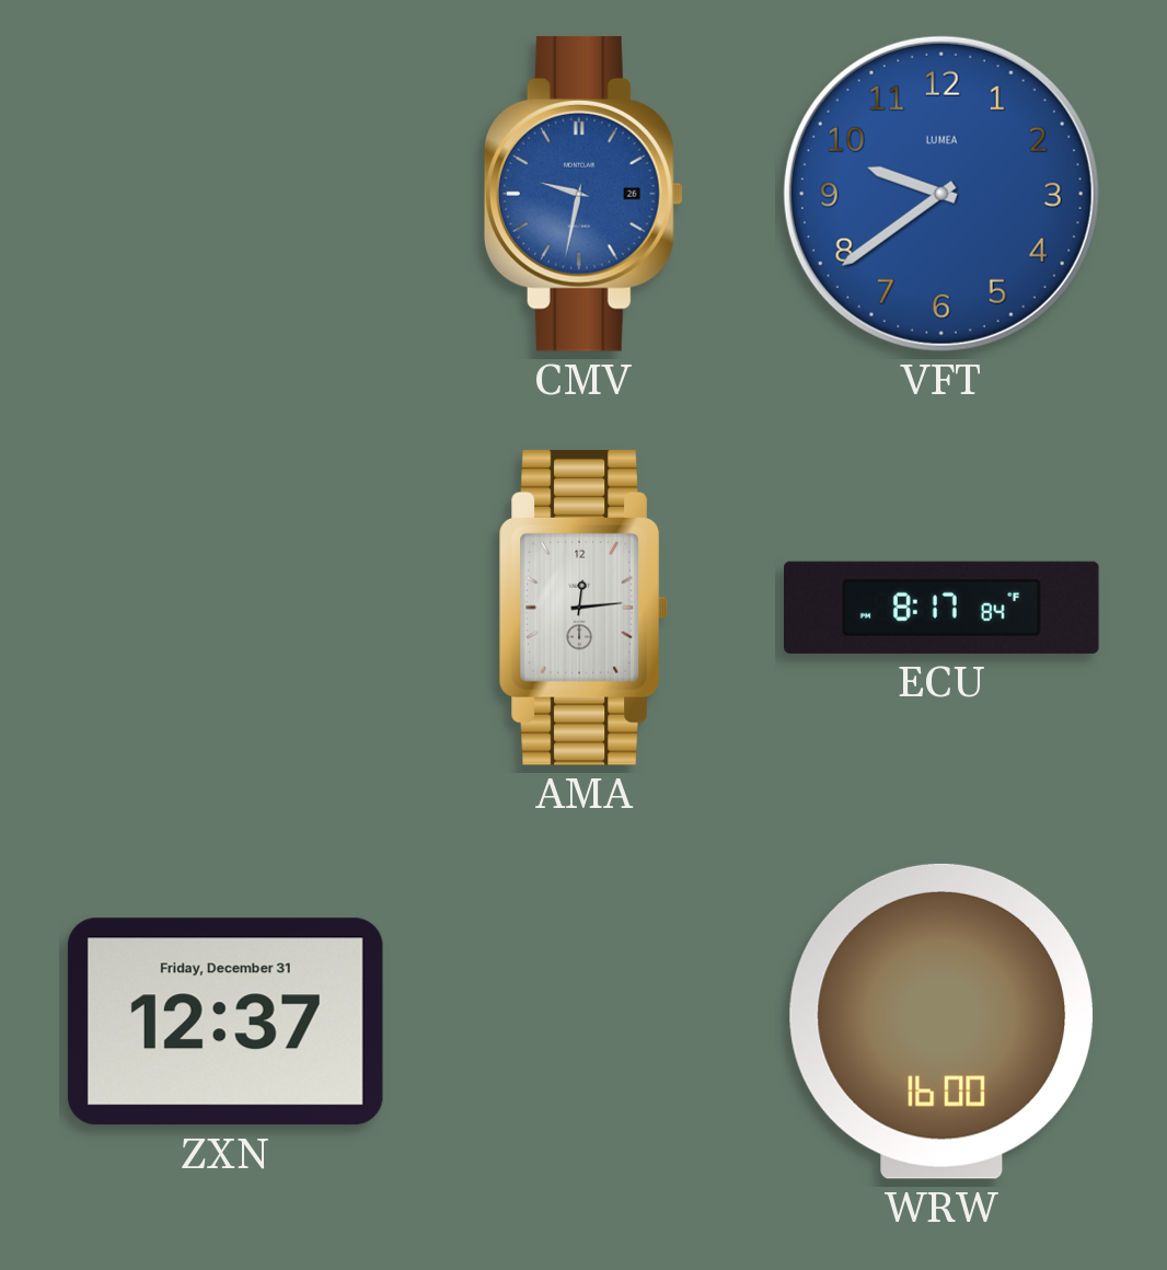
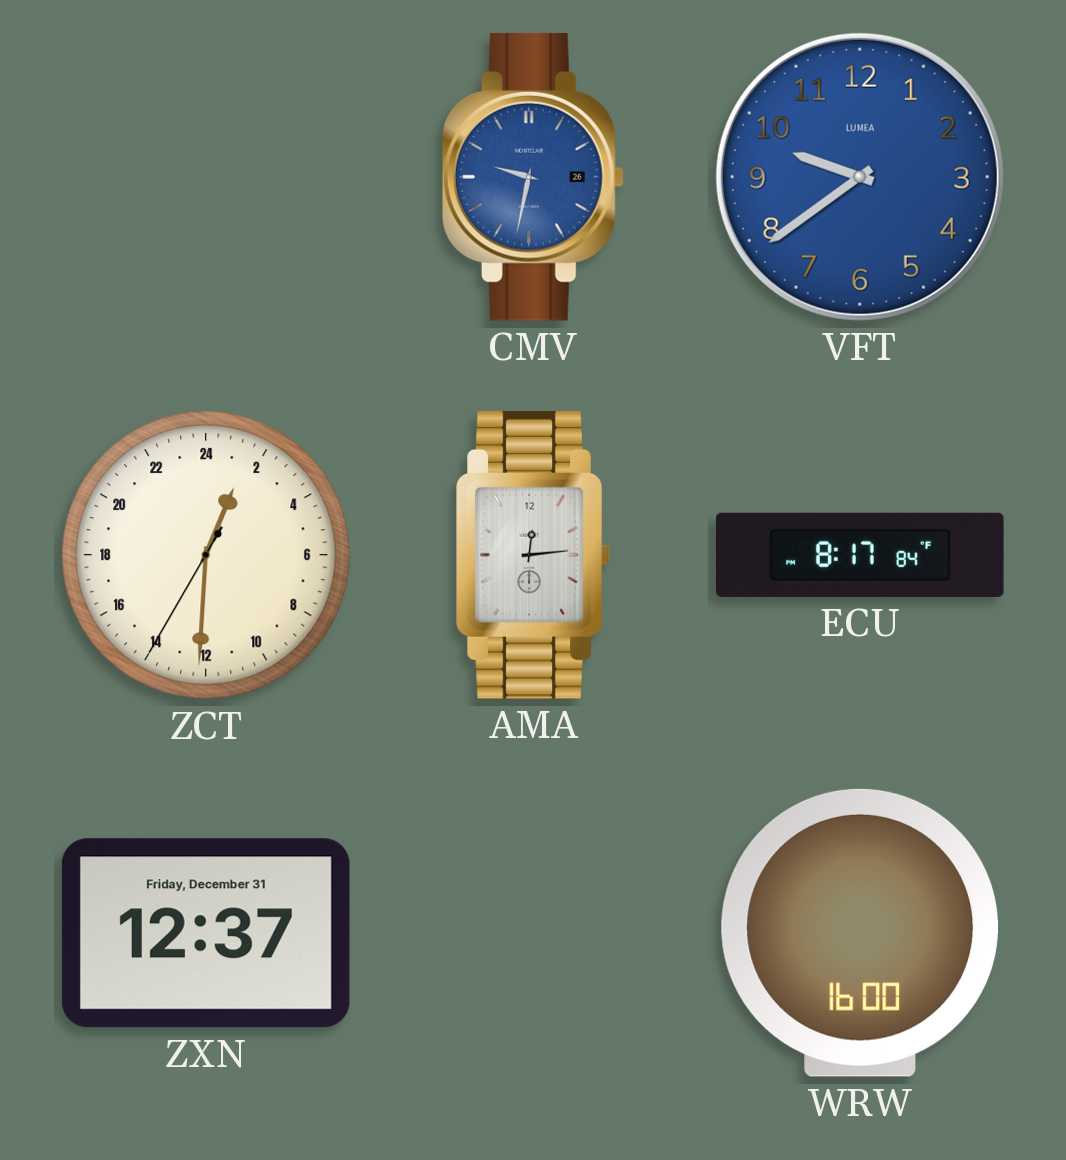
ZCT: none -> 1:30 (206, 555)
